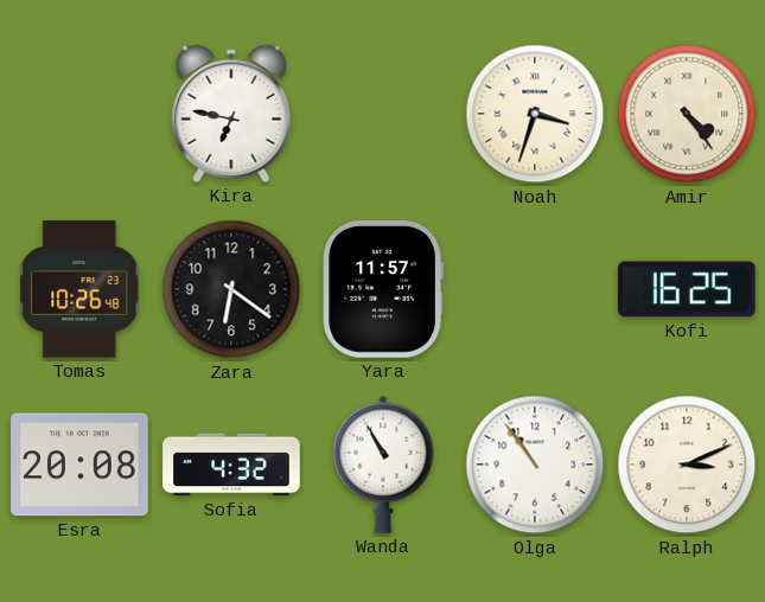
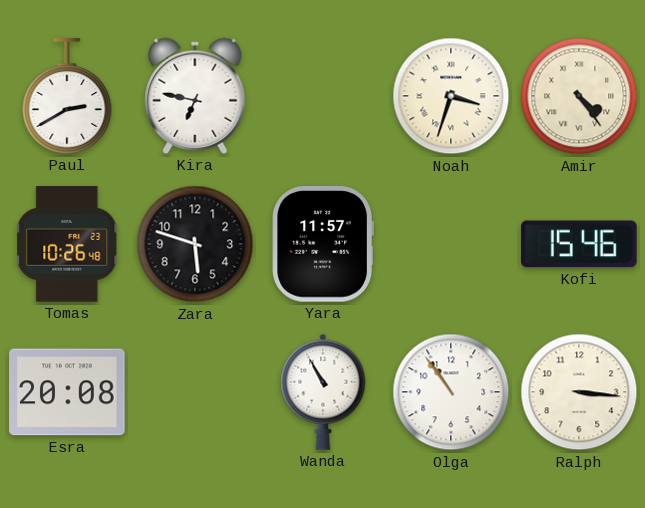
Paul: none -> 2:40 (67, 96)
Zara: 6:21 -> 5:48 (195, 244)
Kofi: 16:25 -> 15:46 (580, 244)
Sofia: 4:32 -> none (231, 465)
Ralph: 3:11 -> 3:16 (579, 392)
